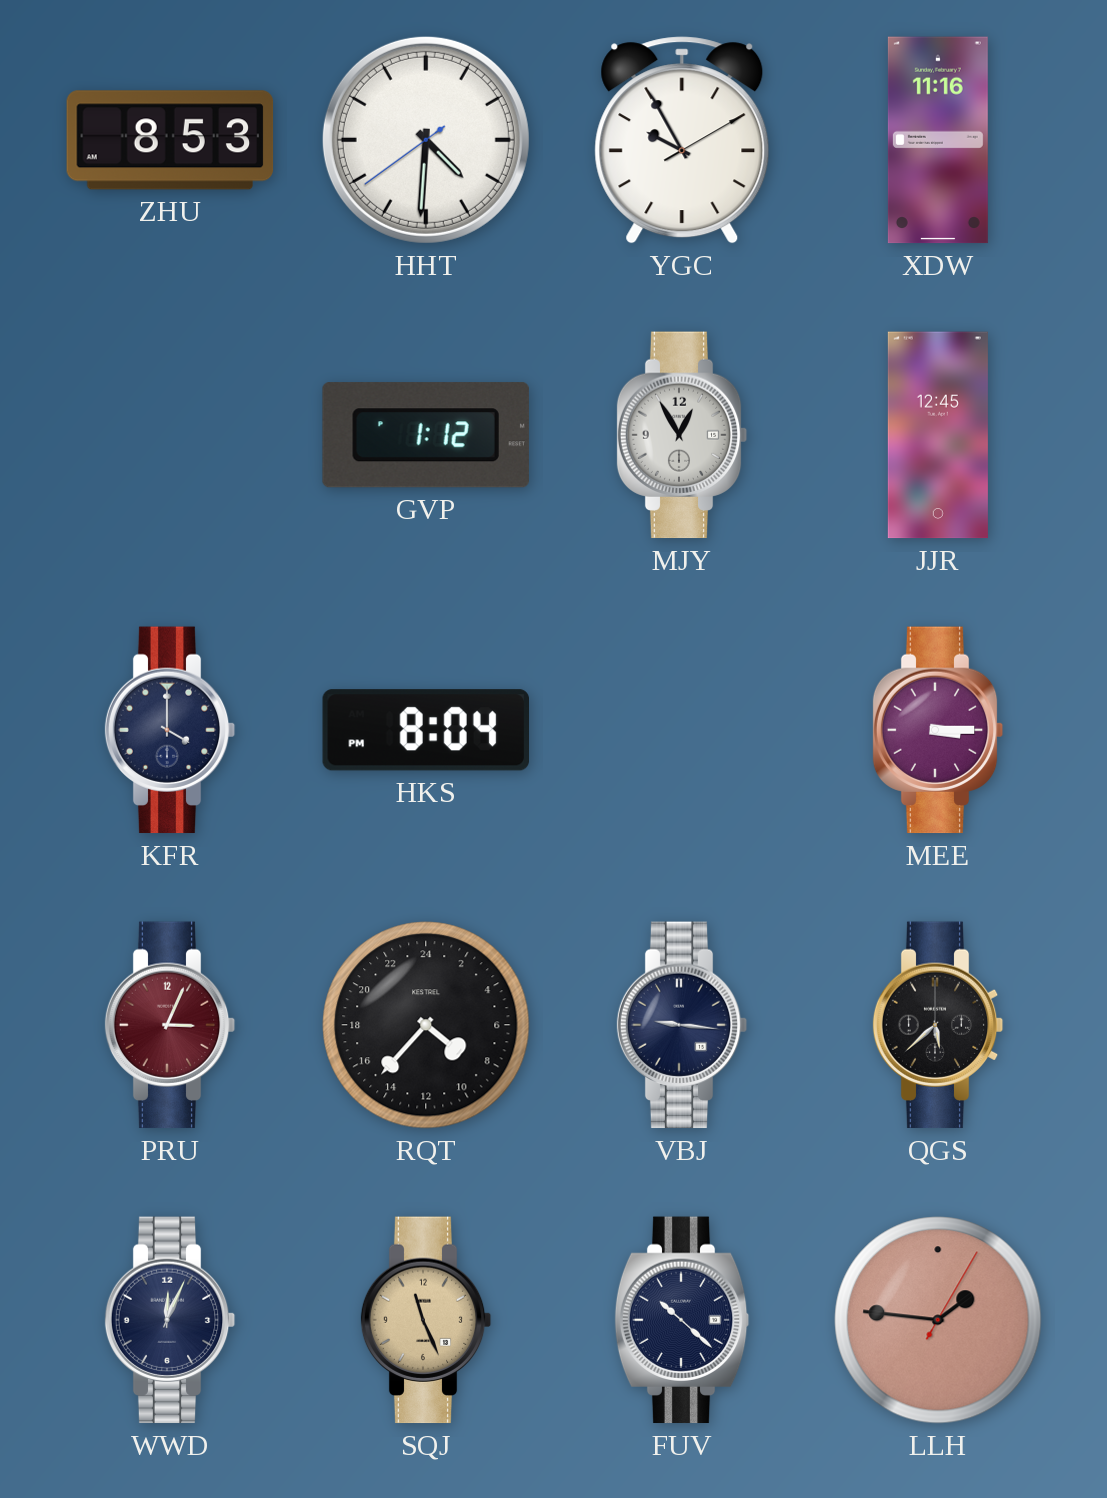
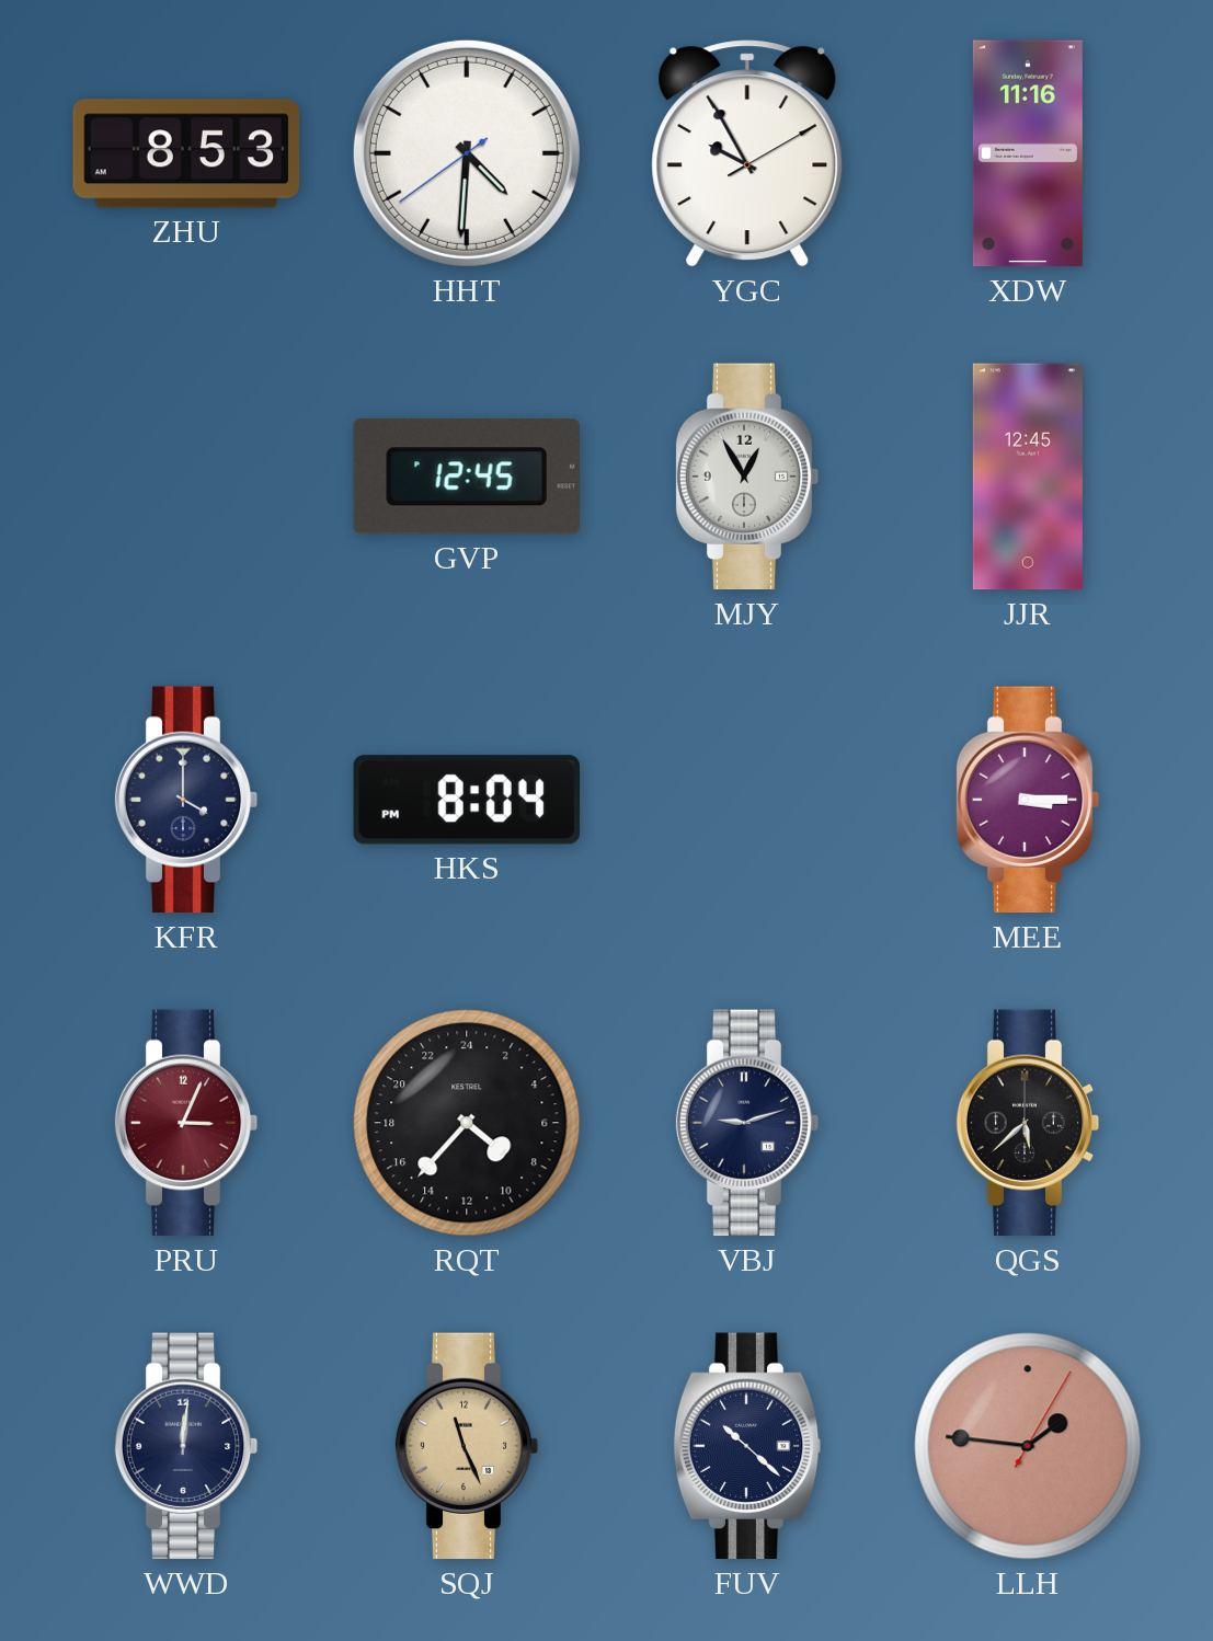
GVP: 1:12 -> 12:45 (467, 477)
VBJ: 9:16 -> 9:12 (747, 1123)
WWD: 12:04 -> 12:01 (186, 1446)
